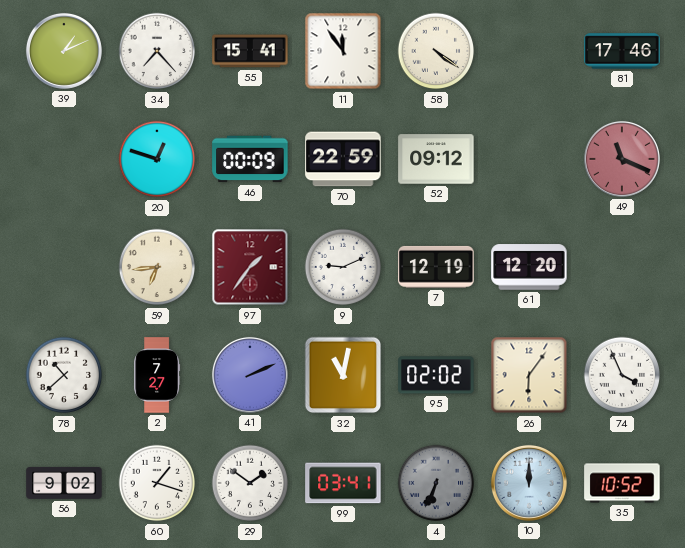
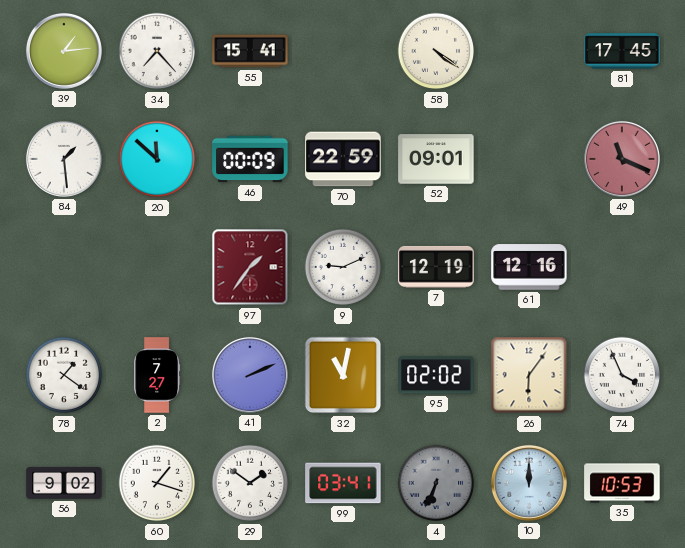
39: 1:11 -> 1:14 (64, 51)
11: 11:54 -> none (343, 51)
81: 17:46 -> 17:45 (622, 51)
84: none -> 1:29 (64, 159)
20: 12:48 -> 11:52 (157, 159)
52: 09:12 -> 09:01 (436, 159)
59: 6:44 -> none (157, 267)
61: 12:20 -> 12:16 (529, 267)
78: 10:38 -> 1:21 (64, 375)
35: 10:52 -> 10:53 (622, 483)
